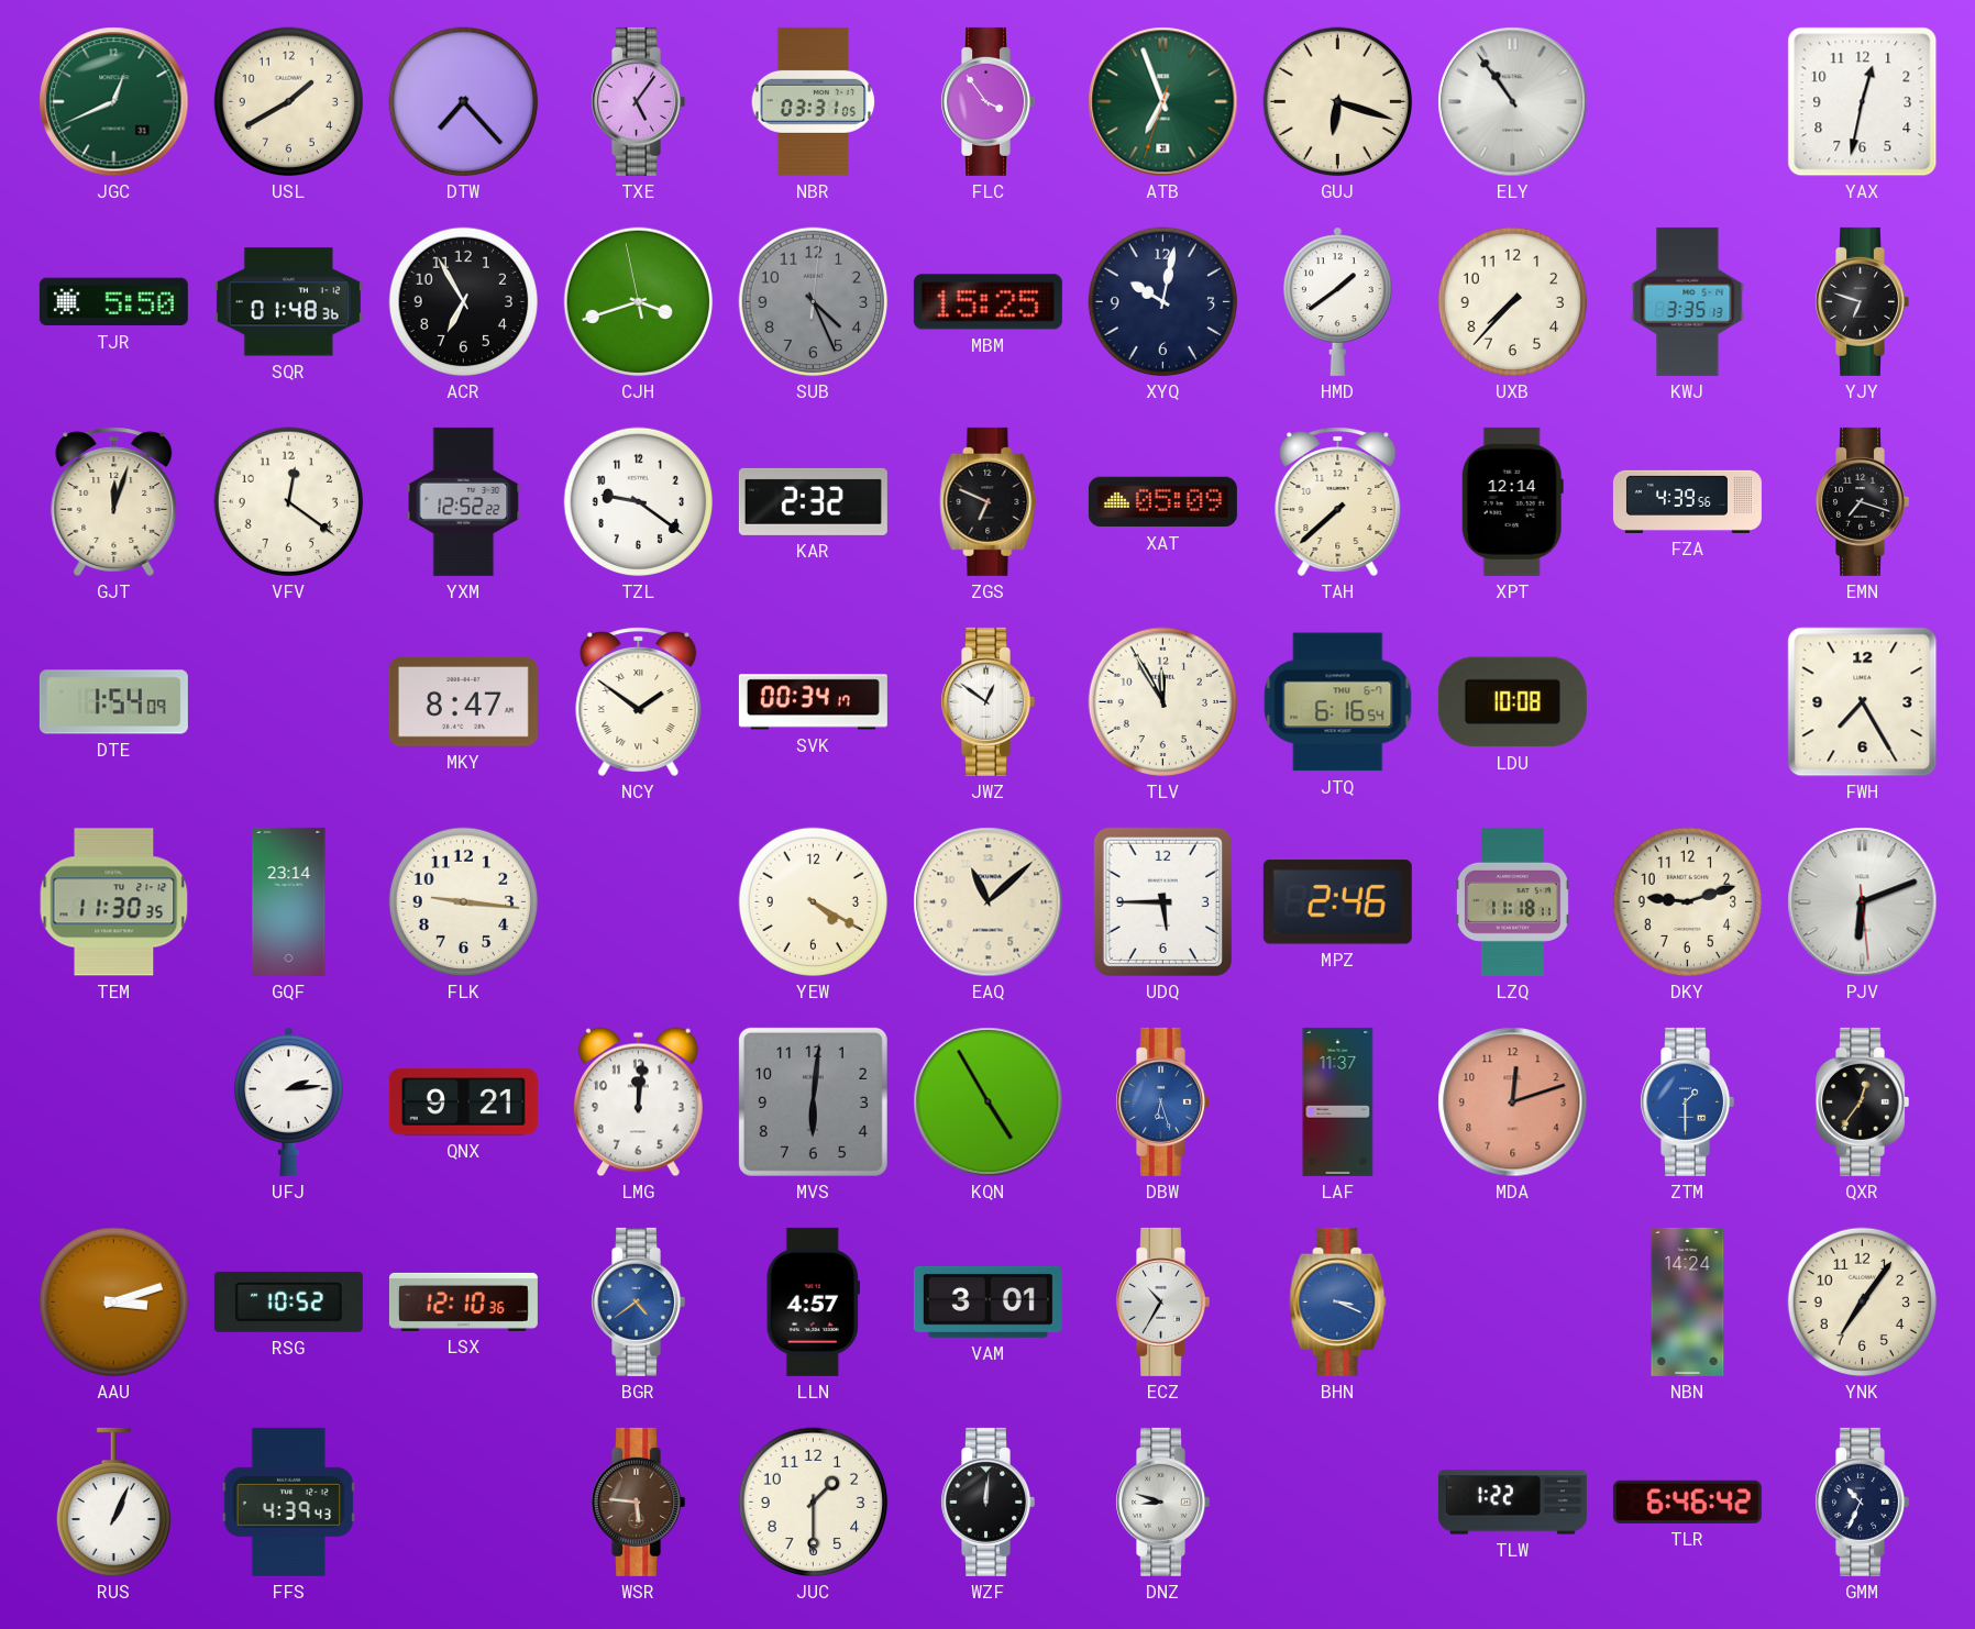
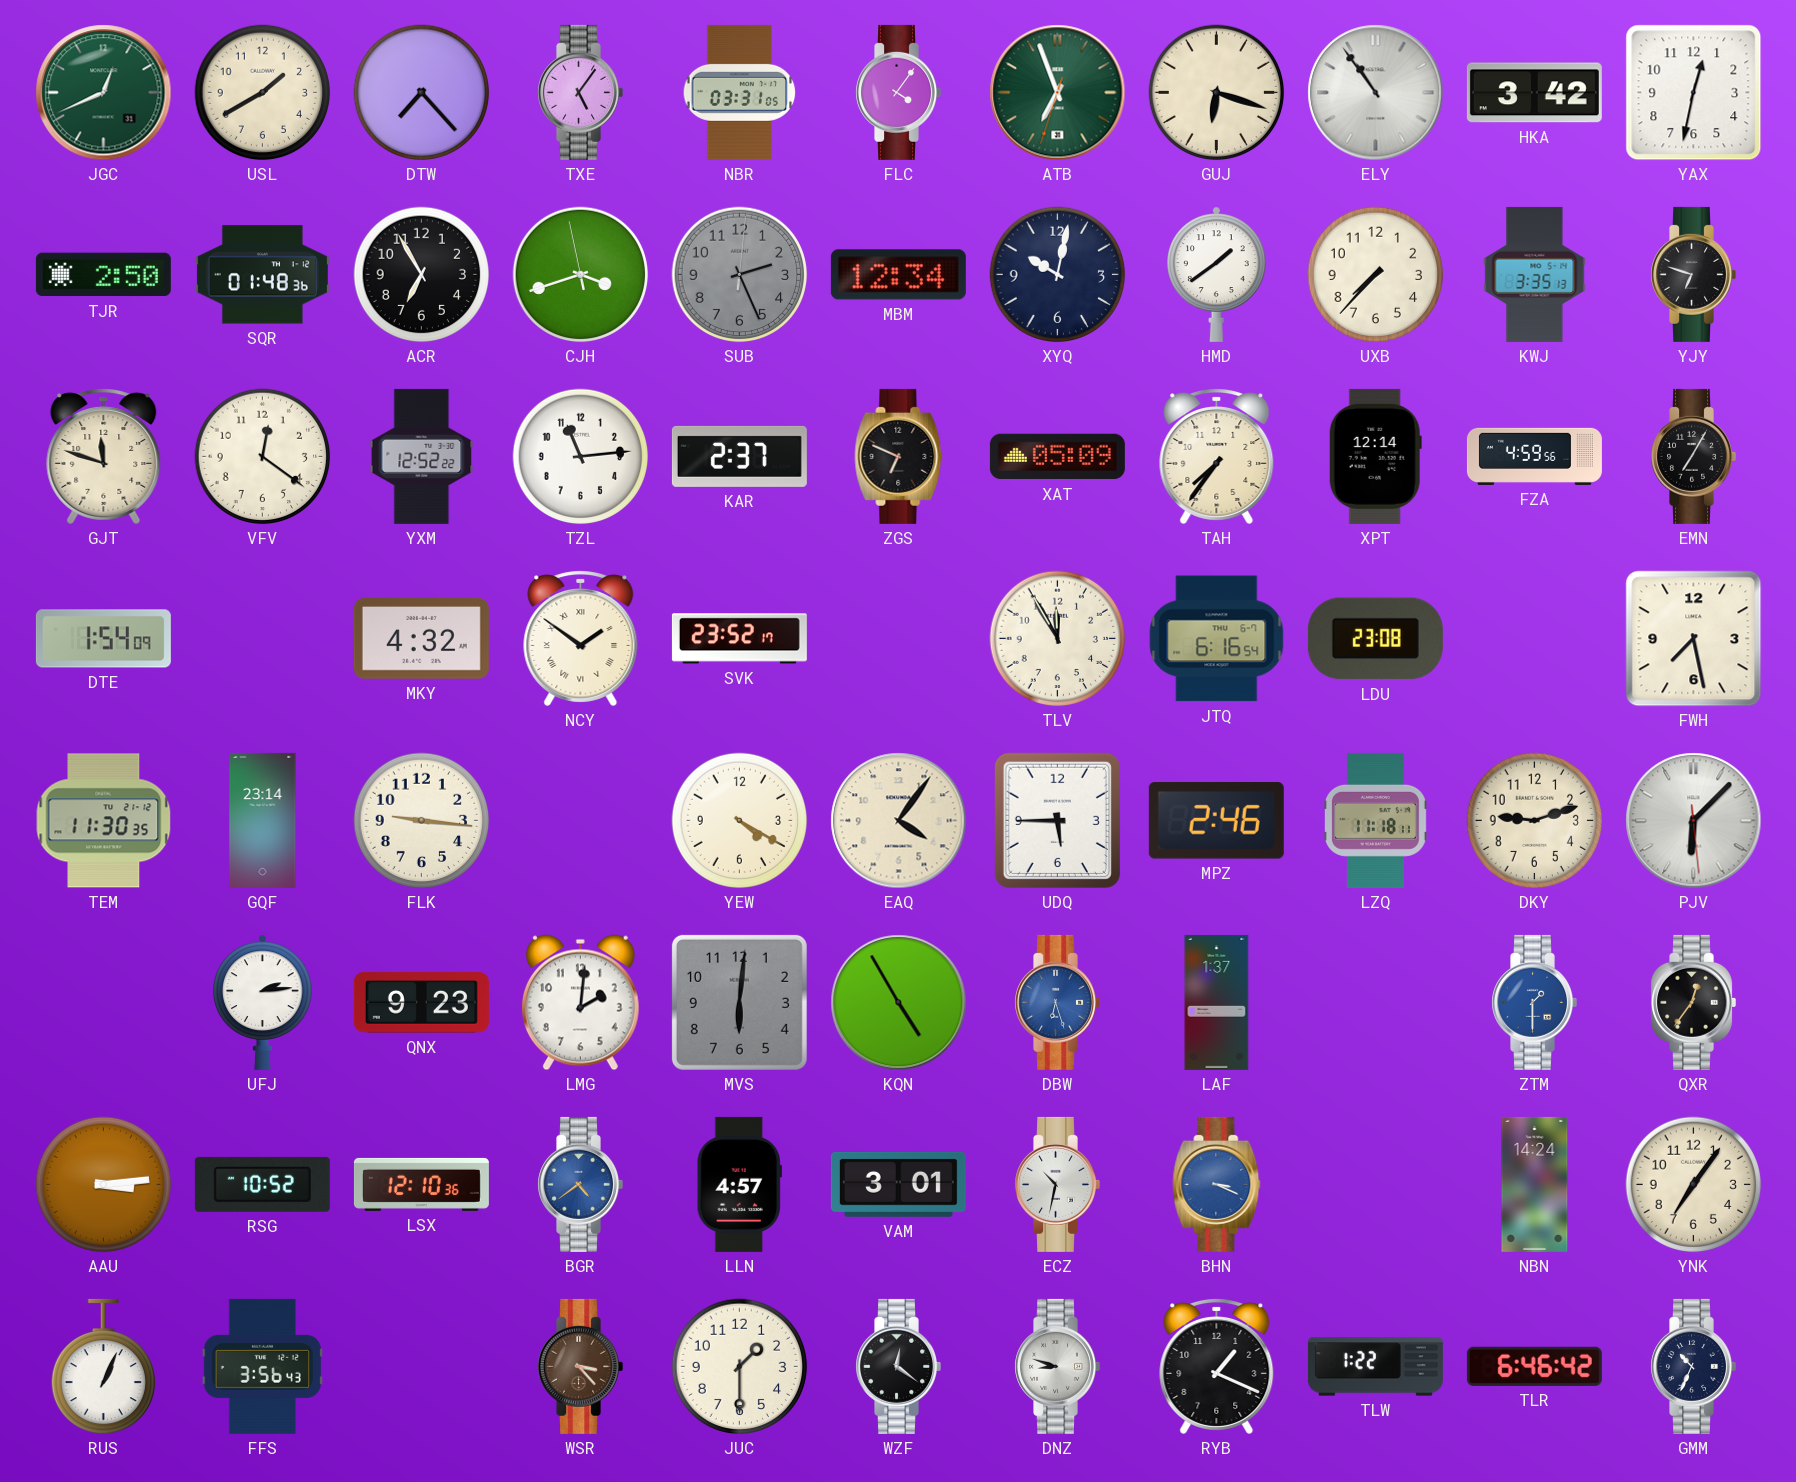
FLC: 3:54 -> 4:06 (898, 92)
HKA: none -> 3:42 (1534, 93)
TJR: 5:50 -> 2:50 (103, 275)
SUB: 4:26 -> 2:26 (740, 275)
MBM: 15:25 -> 12:34 (898, 275)
GJT: 12:03 -> 11:48 (104, 456)
TZL: 9:21 -> 11:14 (581, 457)
KAR: 2:32 -> 2:37 (739, 456)
TAH: 7:38 -> 7:36 (1217, 456)
FZA: 4:39 -> 4:59 (1534, 456)
EMN: 7:18 -> 7:05 (1693, 456)
MKY: 8:47 -> 4:32 (421, 639)
SVK: 00:34 -> 23:52 (739, 639)
JWZ: 12:51 -> none (987, 701)
LDU: 10:08 -> 23:08 (1375, 639)
FWH: 7:25 -> 7:28 (1694, 639)
EAQ: 11:08 -> 4:06 (899, 821)
PJV: 6:11 -> 6:07 (1694, 821)
QNX: 9:21 -> 9:23 (421, 1003)
LMG: 12:01 -> 2:01 (580, 1003)
LAF: 11:37 -> 1:37 (1217, 1002)
MDA: 12:12 -> none (1513, 1102)
AAU: 3:12 -> 3:14 (104, 1185)
ECZ: 10:35 -> 10:32 (1057, 1184)
FFS: 4:39 -> 3:56 (262, 1366)
WSR: 5:46 -> 3:23 (580, 1366)
WZF: 12:01 -> 12:21 (898, 1366)
RYB: none -> 1:19 (1217, 1366)
